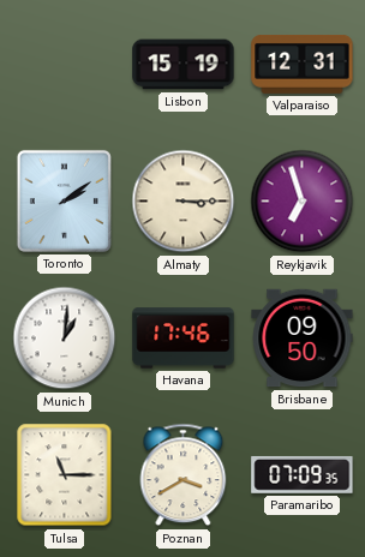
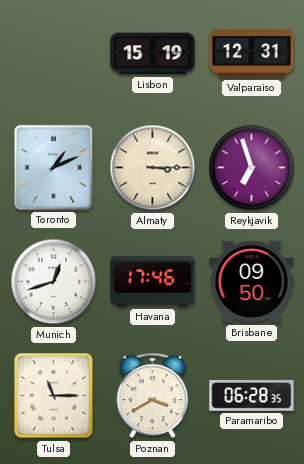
Toronto: 2:09 -> 1:11 (53, 167)
Munich: 1:01 -> 12:42 (54, 282)
Paramaribo: 07:09 -> 06:28 (252, 395)
